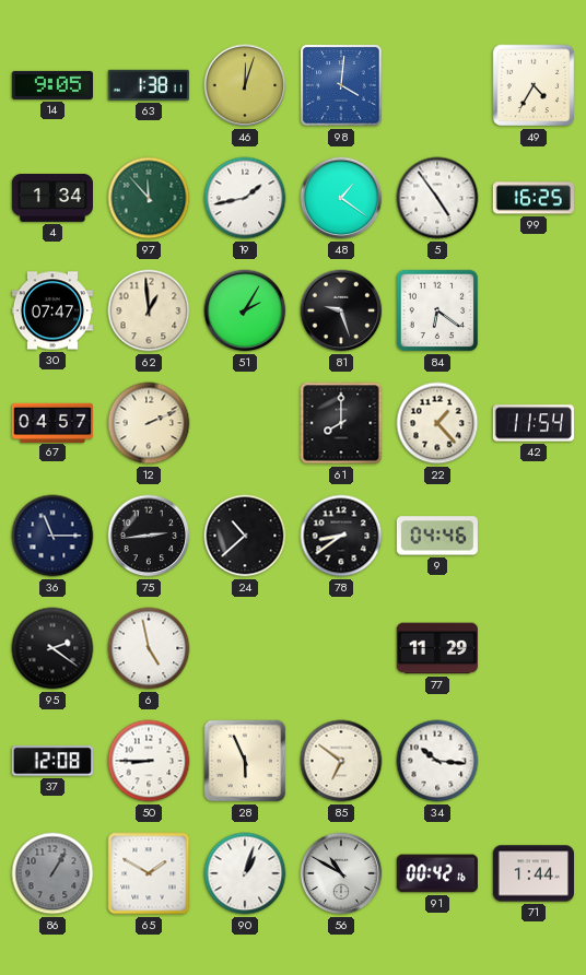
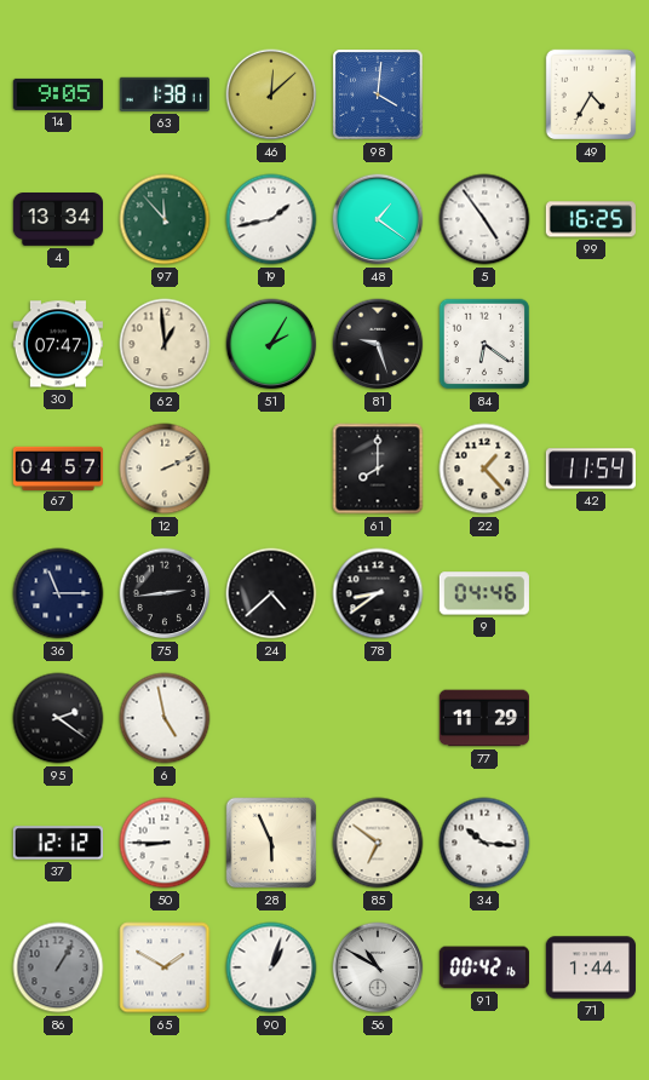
46: 12:03 -> 12:08 (271, 94)
4: 1:34 -> 13:34 (57, 220)
24: 10:38 -> 4:38 (271, 593)
37: 12:08 -> 12:12 (57, 843)
